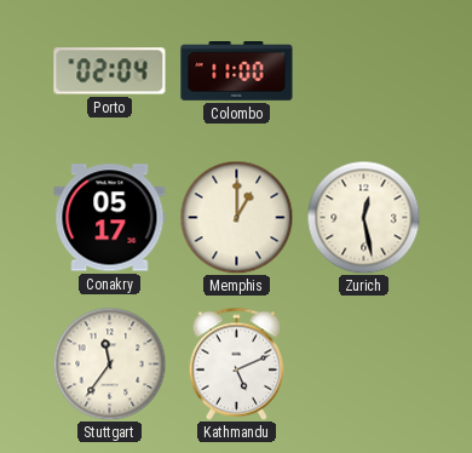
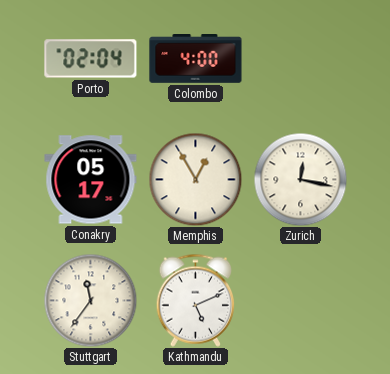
Colombo: 11:00 -> 4:00 (196, 59)
Memphis: 1:00 -> 12:55 (195, 179)
Zurich: 12:28 -> 12:17 (300, 179)
